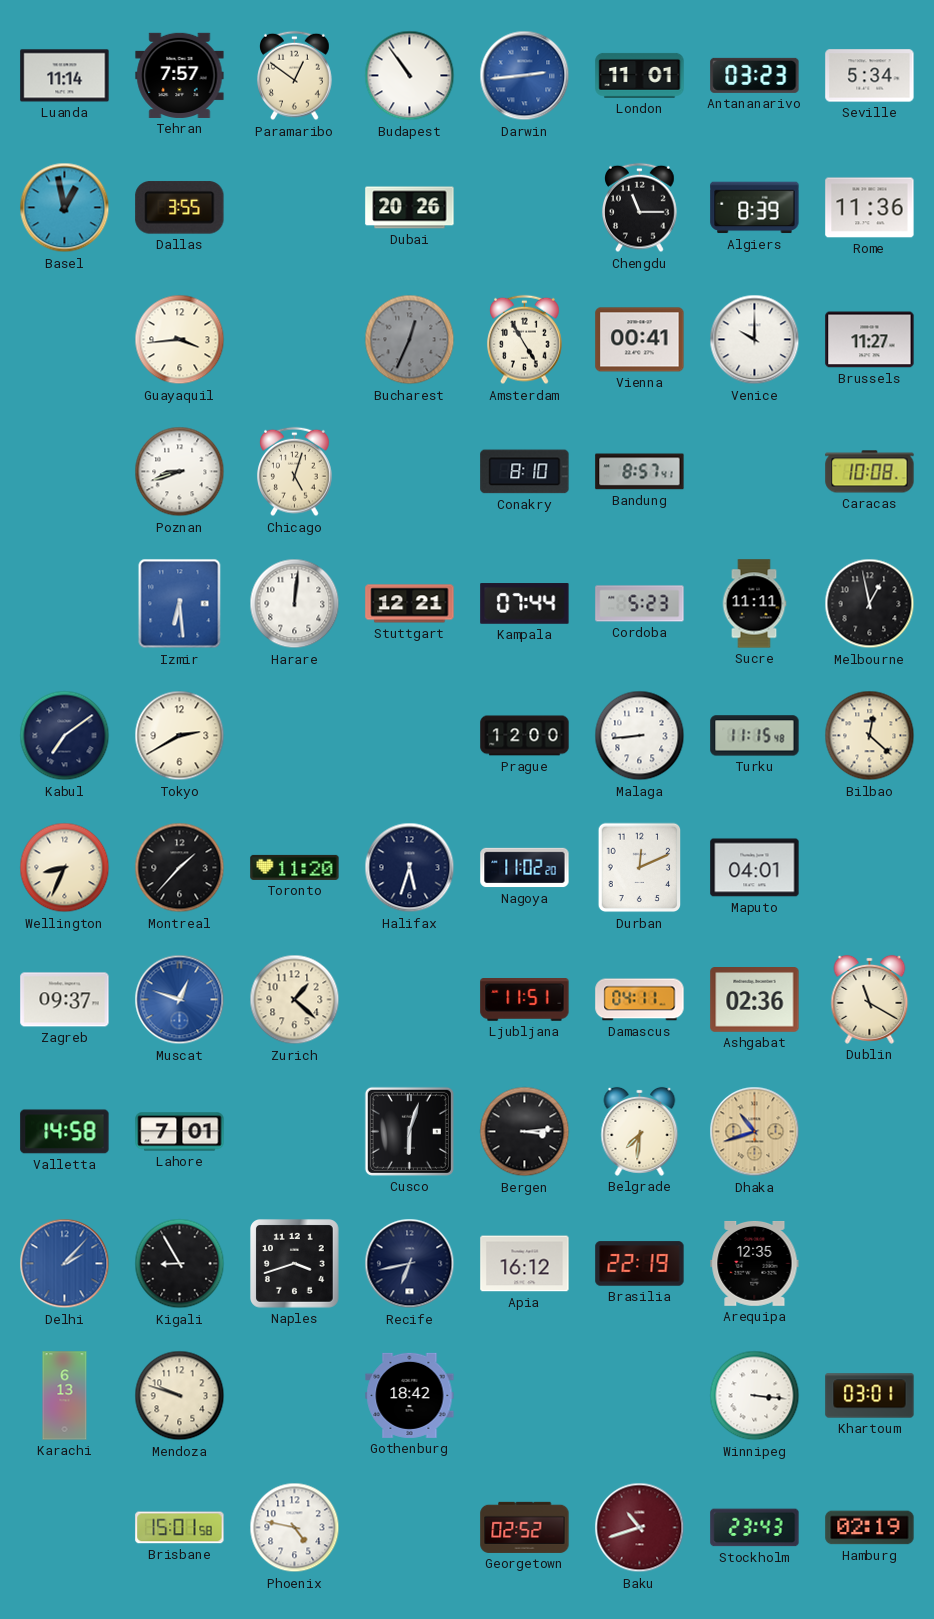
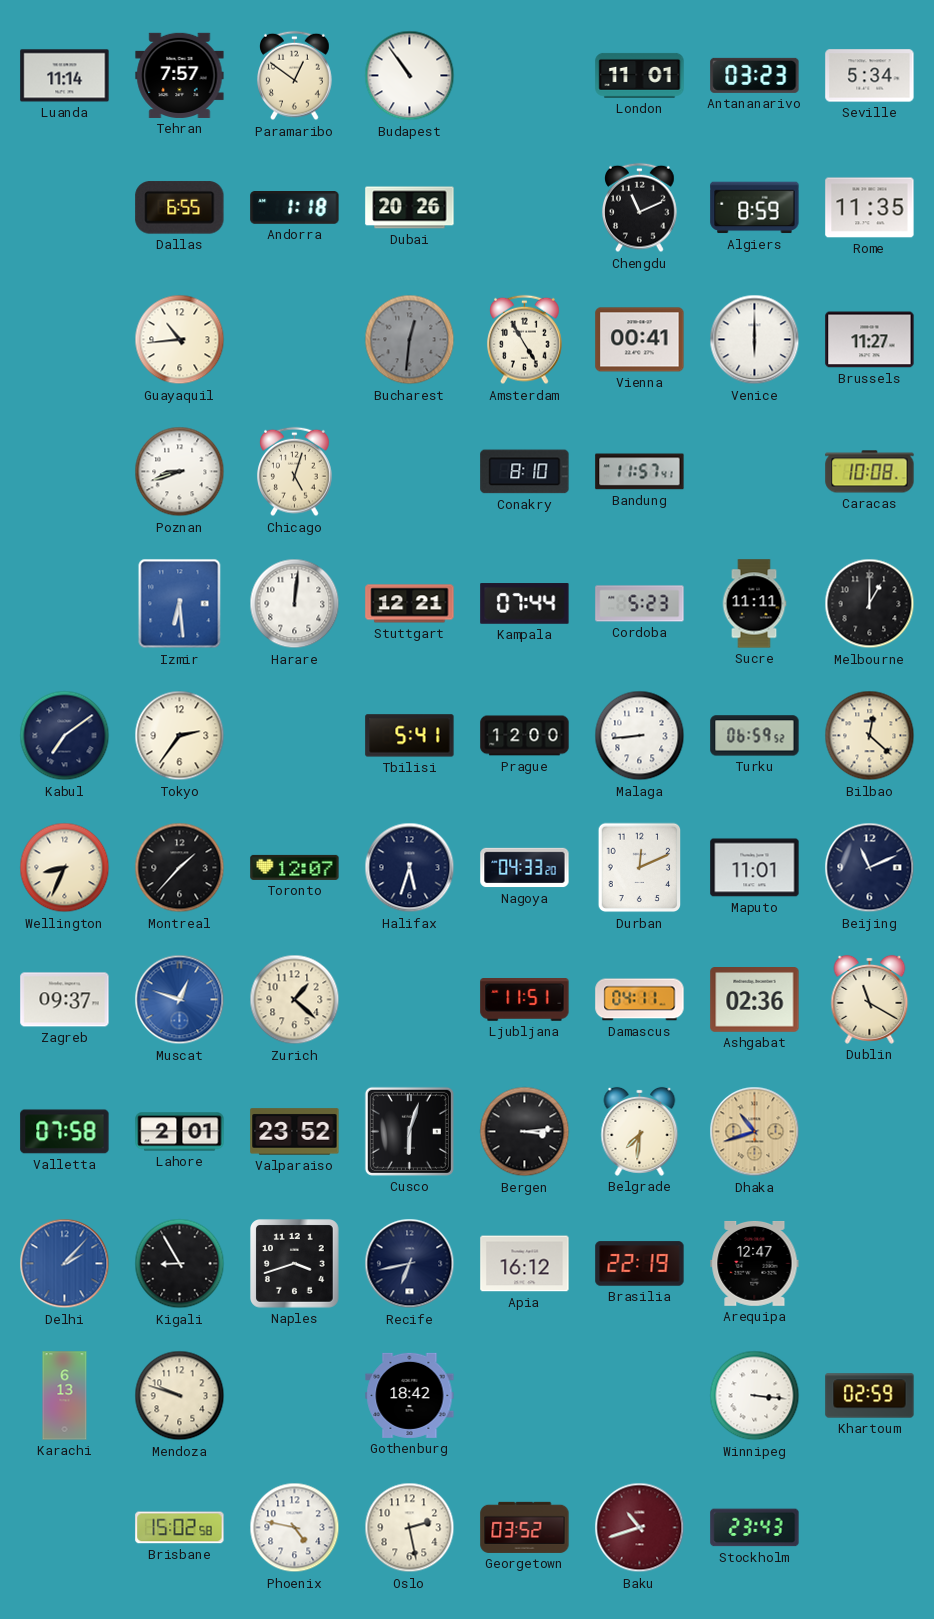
Darwin: 2:44 -> none (525, 76)
Basel: 12:58 -> none (65, 208)
Dallas: 3:55 -> 6:55 (180, 208)
Andorra: none -> 1:18 (295, 208)
Chengdu: 11:15 -> 11:11 (640, 208)
Algiers: 8:39 -> 8:59 (755, 208)
Rome: 11:36 -> 11:35 (870, 208)
Guayaquil: 3:44 -> 10:44 (180, 340)
Bucharest: 12:34 -> 12:31 (410, 340)
Venice: 10:00 -> 6:00 (755, 340)
Bandung: 8:57 -> 11:57 (640, 472)
Melbourne: 12:58 -> 1:00 (870, 604)
Tokyo: 2:40 -> 2:36 (180, 736)
Tbilisi: none -> 5:41 (410, 736)
Turku: 11:15 -> 06:59 (755, 736)
Toronto: 11:20 -> 12:07 (295, 867)
Nagoya: 11:02 -> 04:33 (525, 868)
Maputo: 04:01 -> 11:01 (755, 868)
Beijing: none -> 11:11 (870, 868)
Valletta: 14:58 -> 07:58 (65, 1132)
Lahore: 7:01 -> 2:01 (180, 1132)
Valparaiso: none -> 23:52 (295, 1132)
Arequipa: 12:35 -> 12:47 (755, 1263)
Khartoum: 03:01 -> 02:59 (870, 1396)
Brisbane: 15:01 -> 15:02 (180, 1528)
Oslo: none -> 2:28 (410, 1528)
Georgetown: 02:52 -> 03:52 (525, 1527)
Hamburg: 02:19 -> none (870, 1528)
